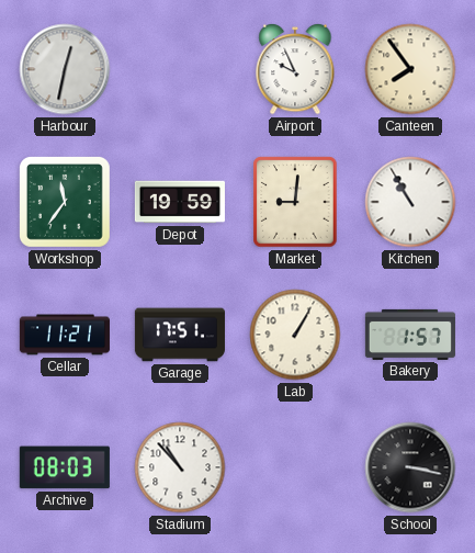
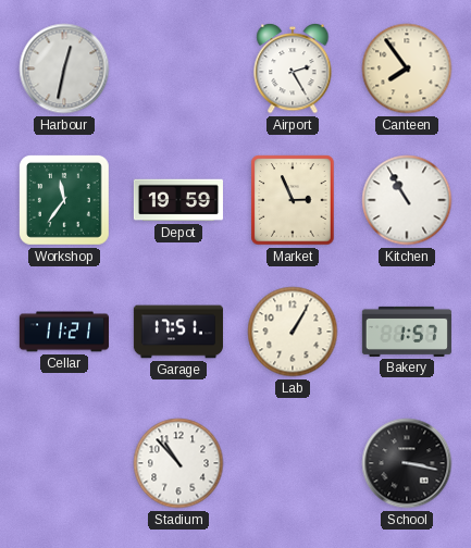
Airport: 9:56 -> 2:25 (293, 68)
Market: 9:01 -> 2:56 (293, 200)
Archive: 08:03 -> none (65, 467)
